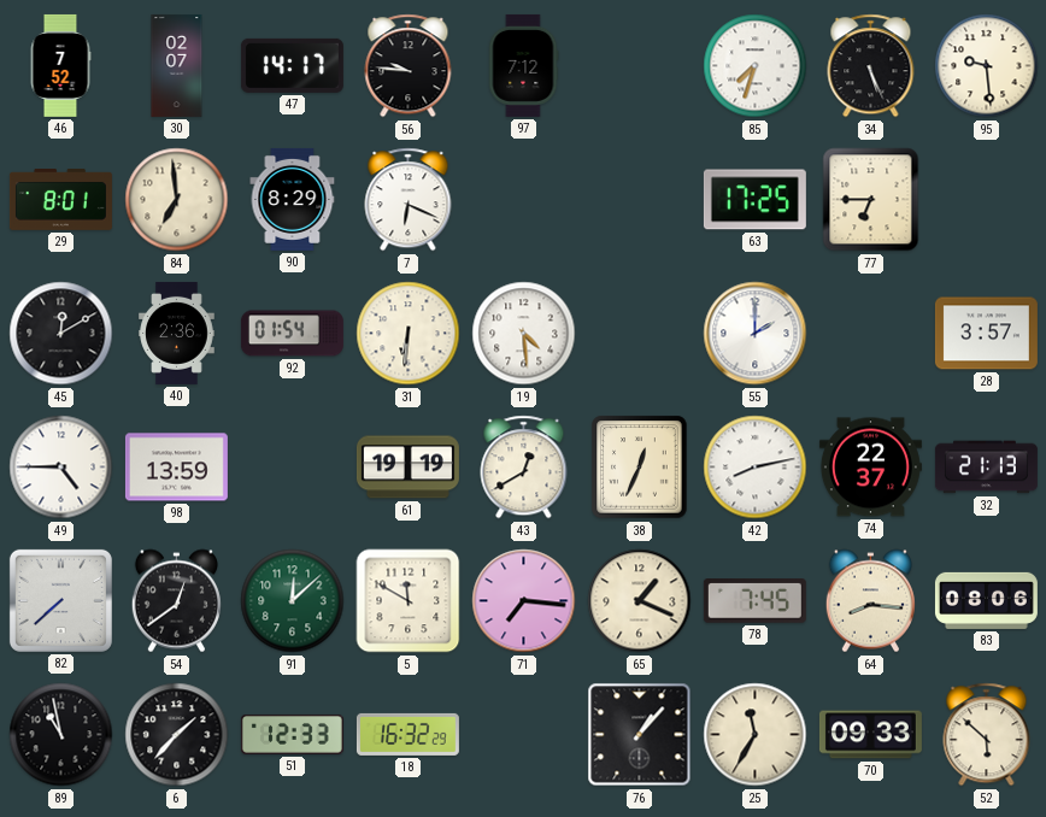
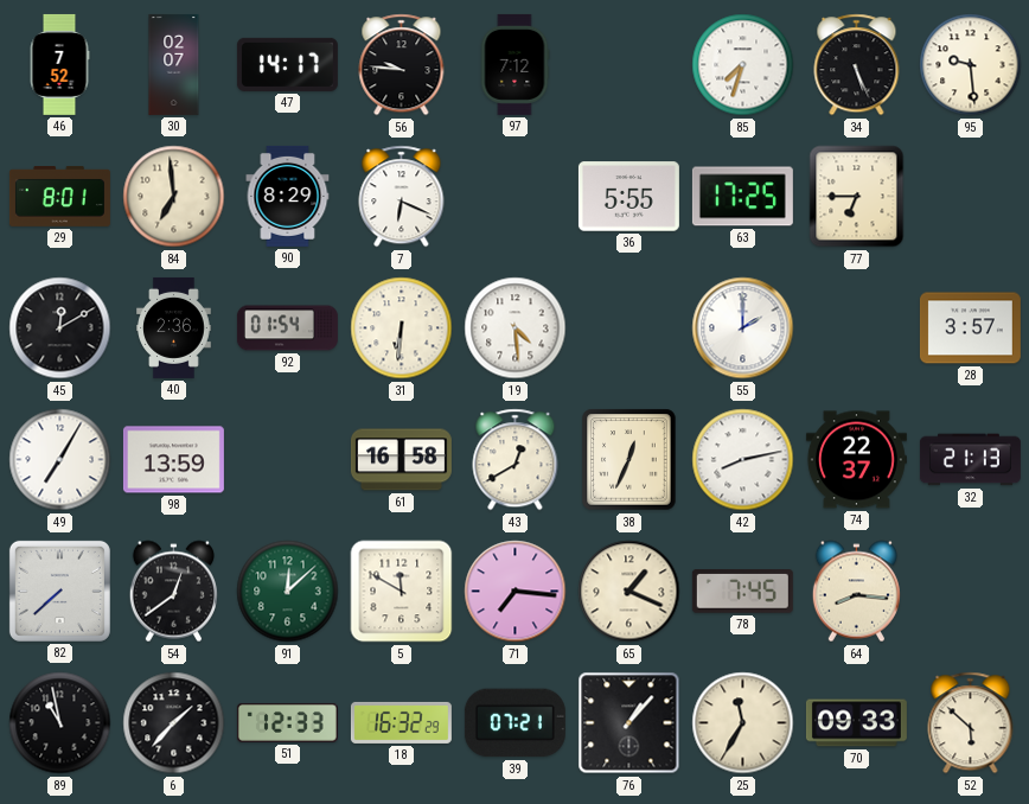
36: none -> 5:55 (628, 197)
49: 4:45 -> 7:05 (60, 460)
61: 19:19 -> 16:58 (401, 460)
83: 08:06 -> none (986, 600)
39: none -> 07:21 (514, 723)
